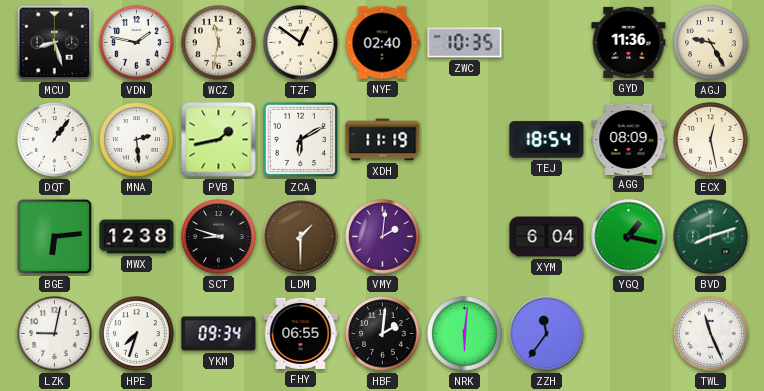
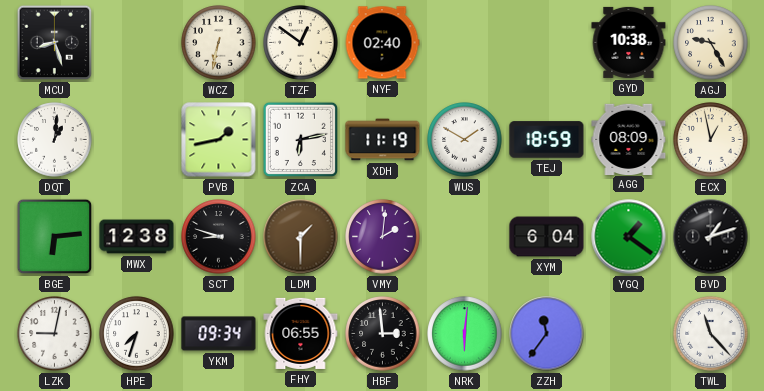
VDN: 1:47 -> none (137, 43)
WCZ: 11:32 -> 6:32 (219, 43)
ZWC: 10:35 -> none (465, 43)
GYD: 11:36 -> 10:38 (629, 42)
DQT: 1:06 -> 1:01 (55, 140)
MNA: 2:29 -> none (137, 140)
ZCA: 6:10 -> 6:13 (300, 140)
WUS: none -> 1:50 (465, 140)
TEJ: 18:54 -> 18:59 (547, 140)
ECX: 12:28 -> 12:58 (711, 140)
YGQ: 1:17 -> 1:21 (629, 237)
BVD: 8:12 -> 1:12 (711, 237)
BVD dial: green -> black (711, 237)
HBF: 2:01 -> 2:59 (383, 334)
TWL: 11:26 -> 11:23 (711, 334)
